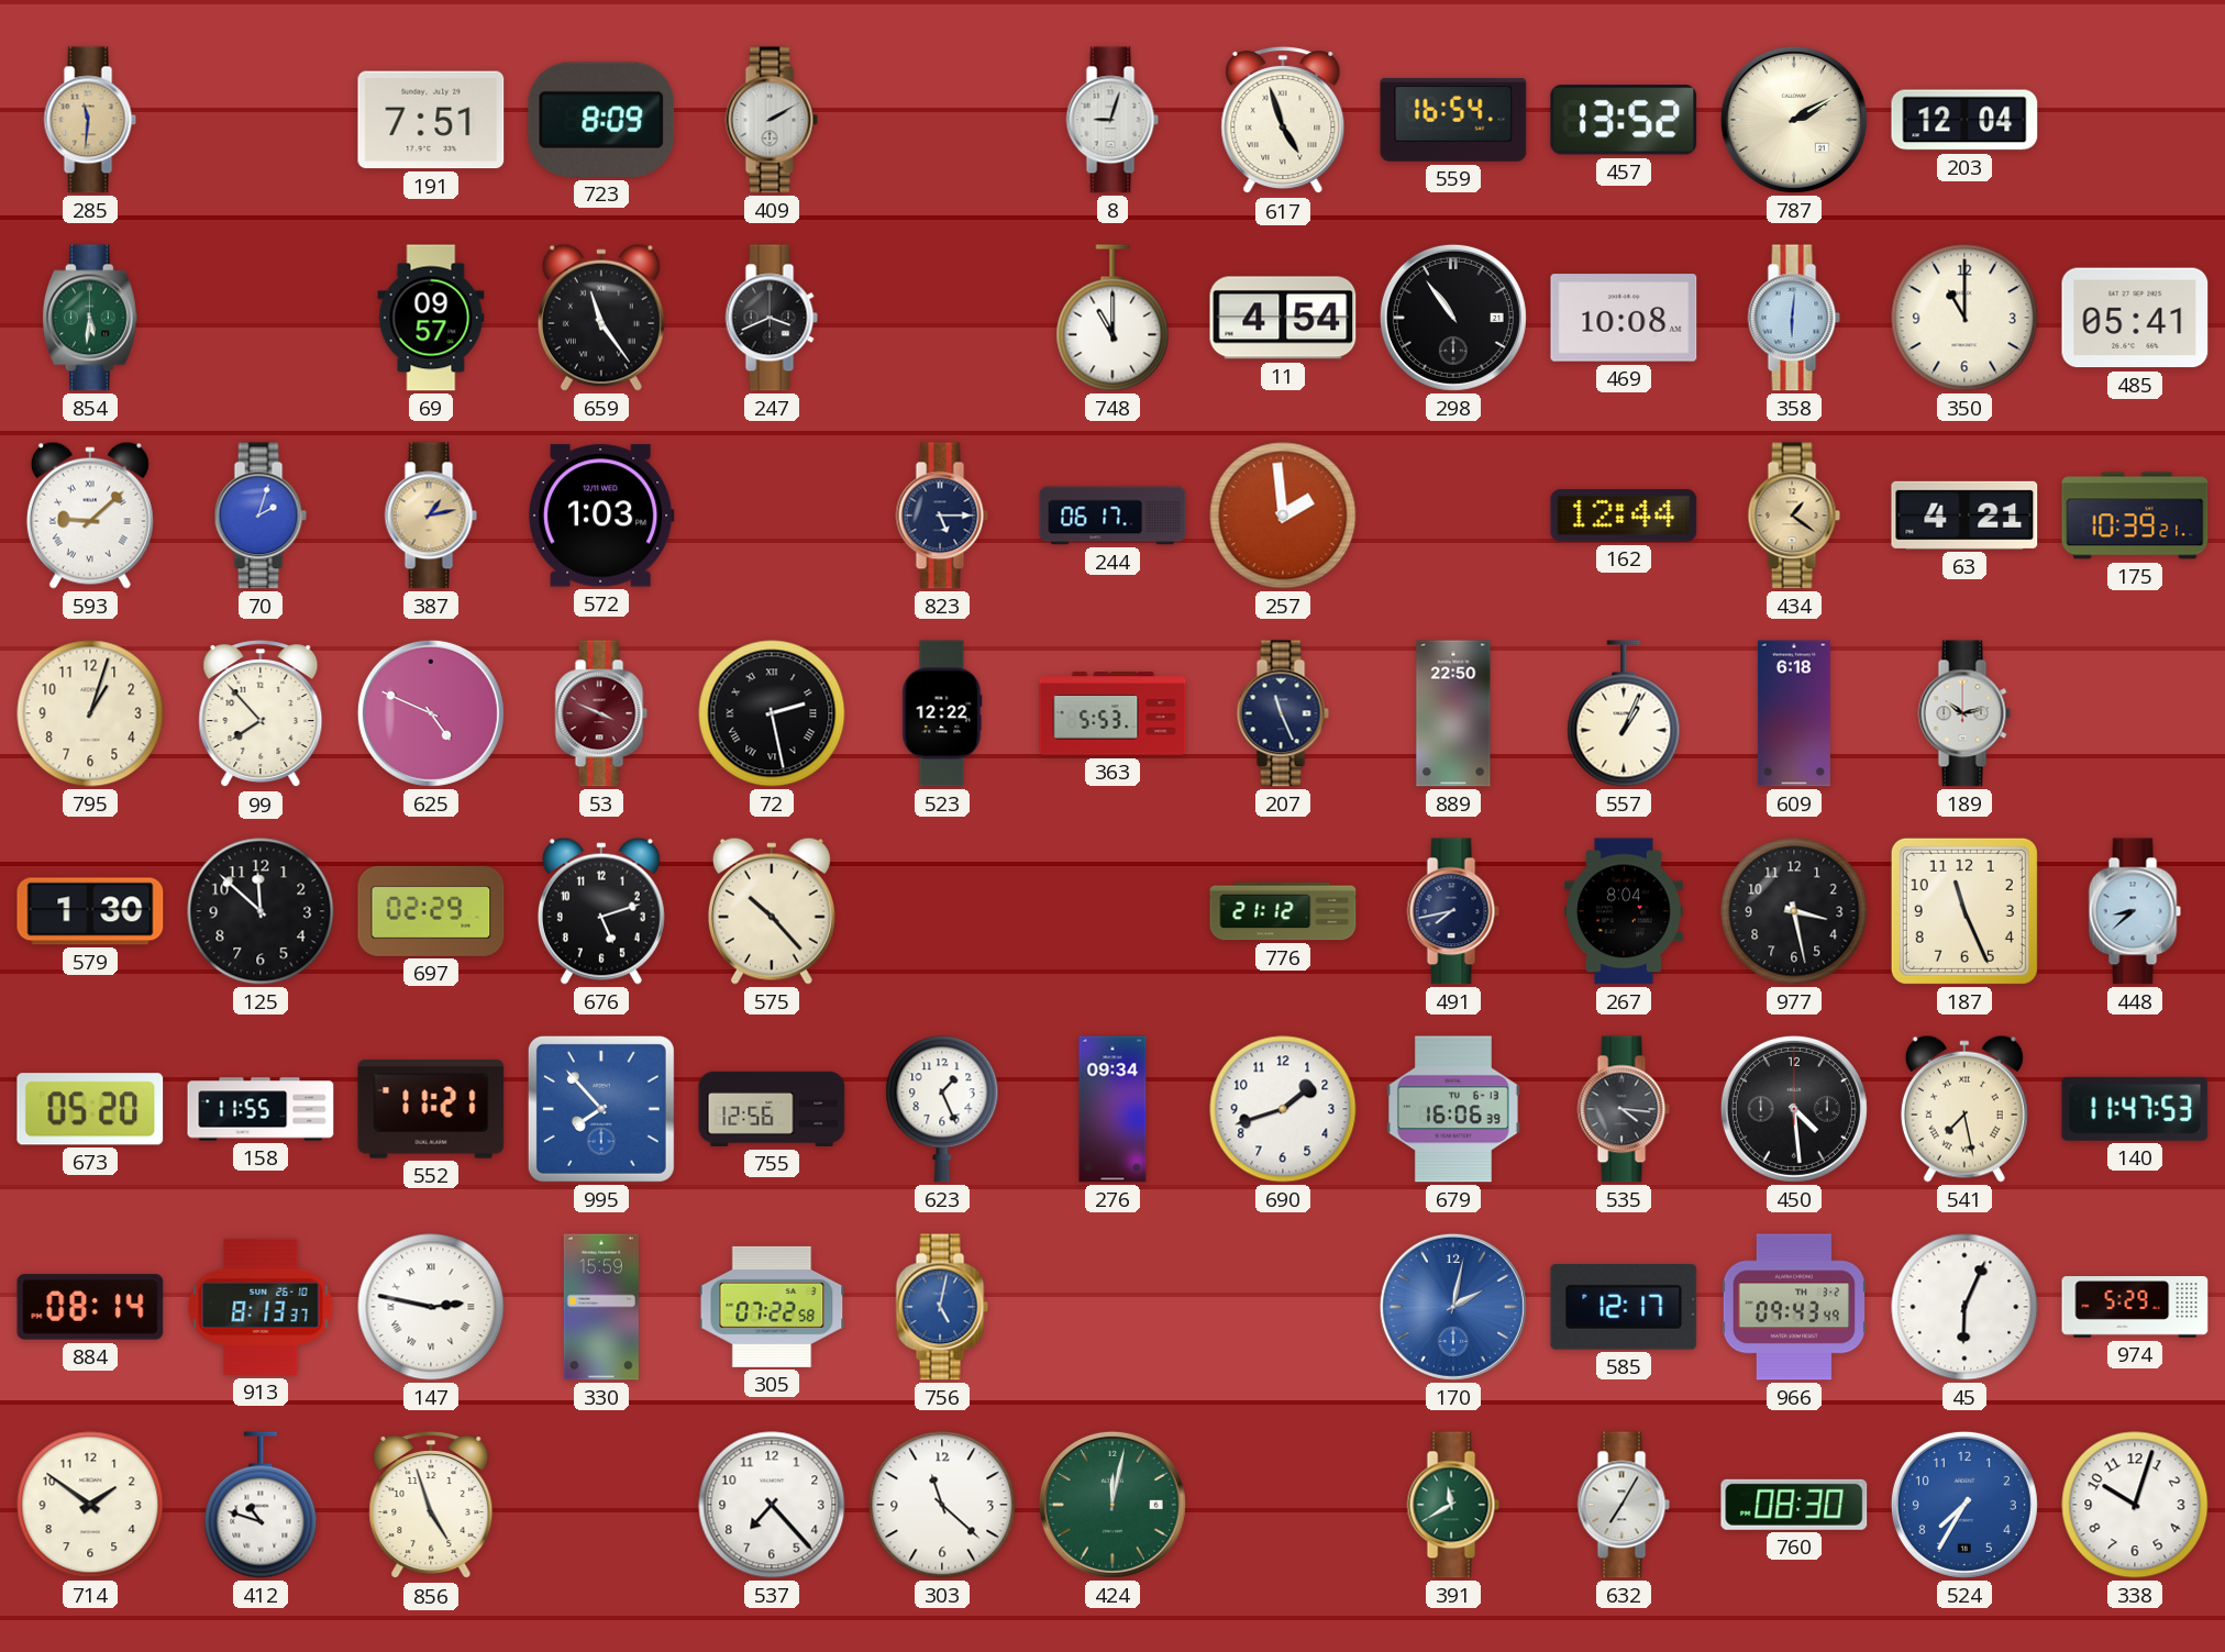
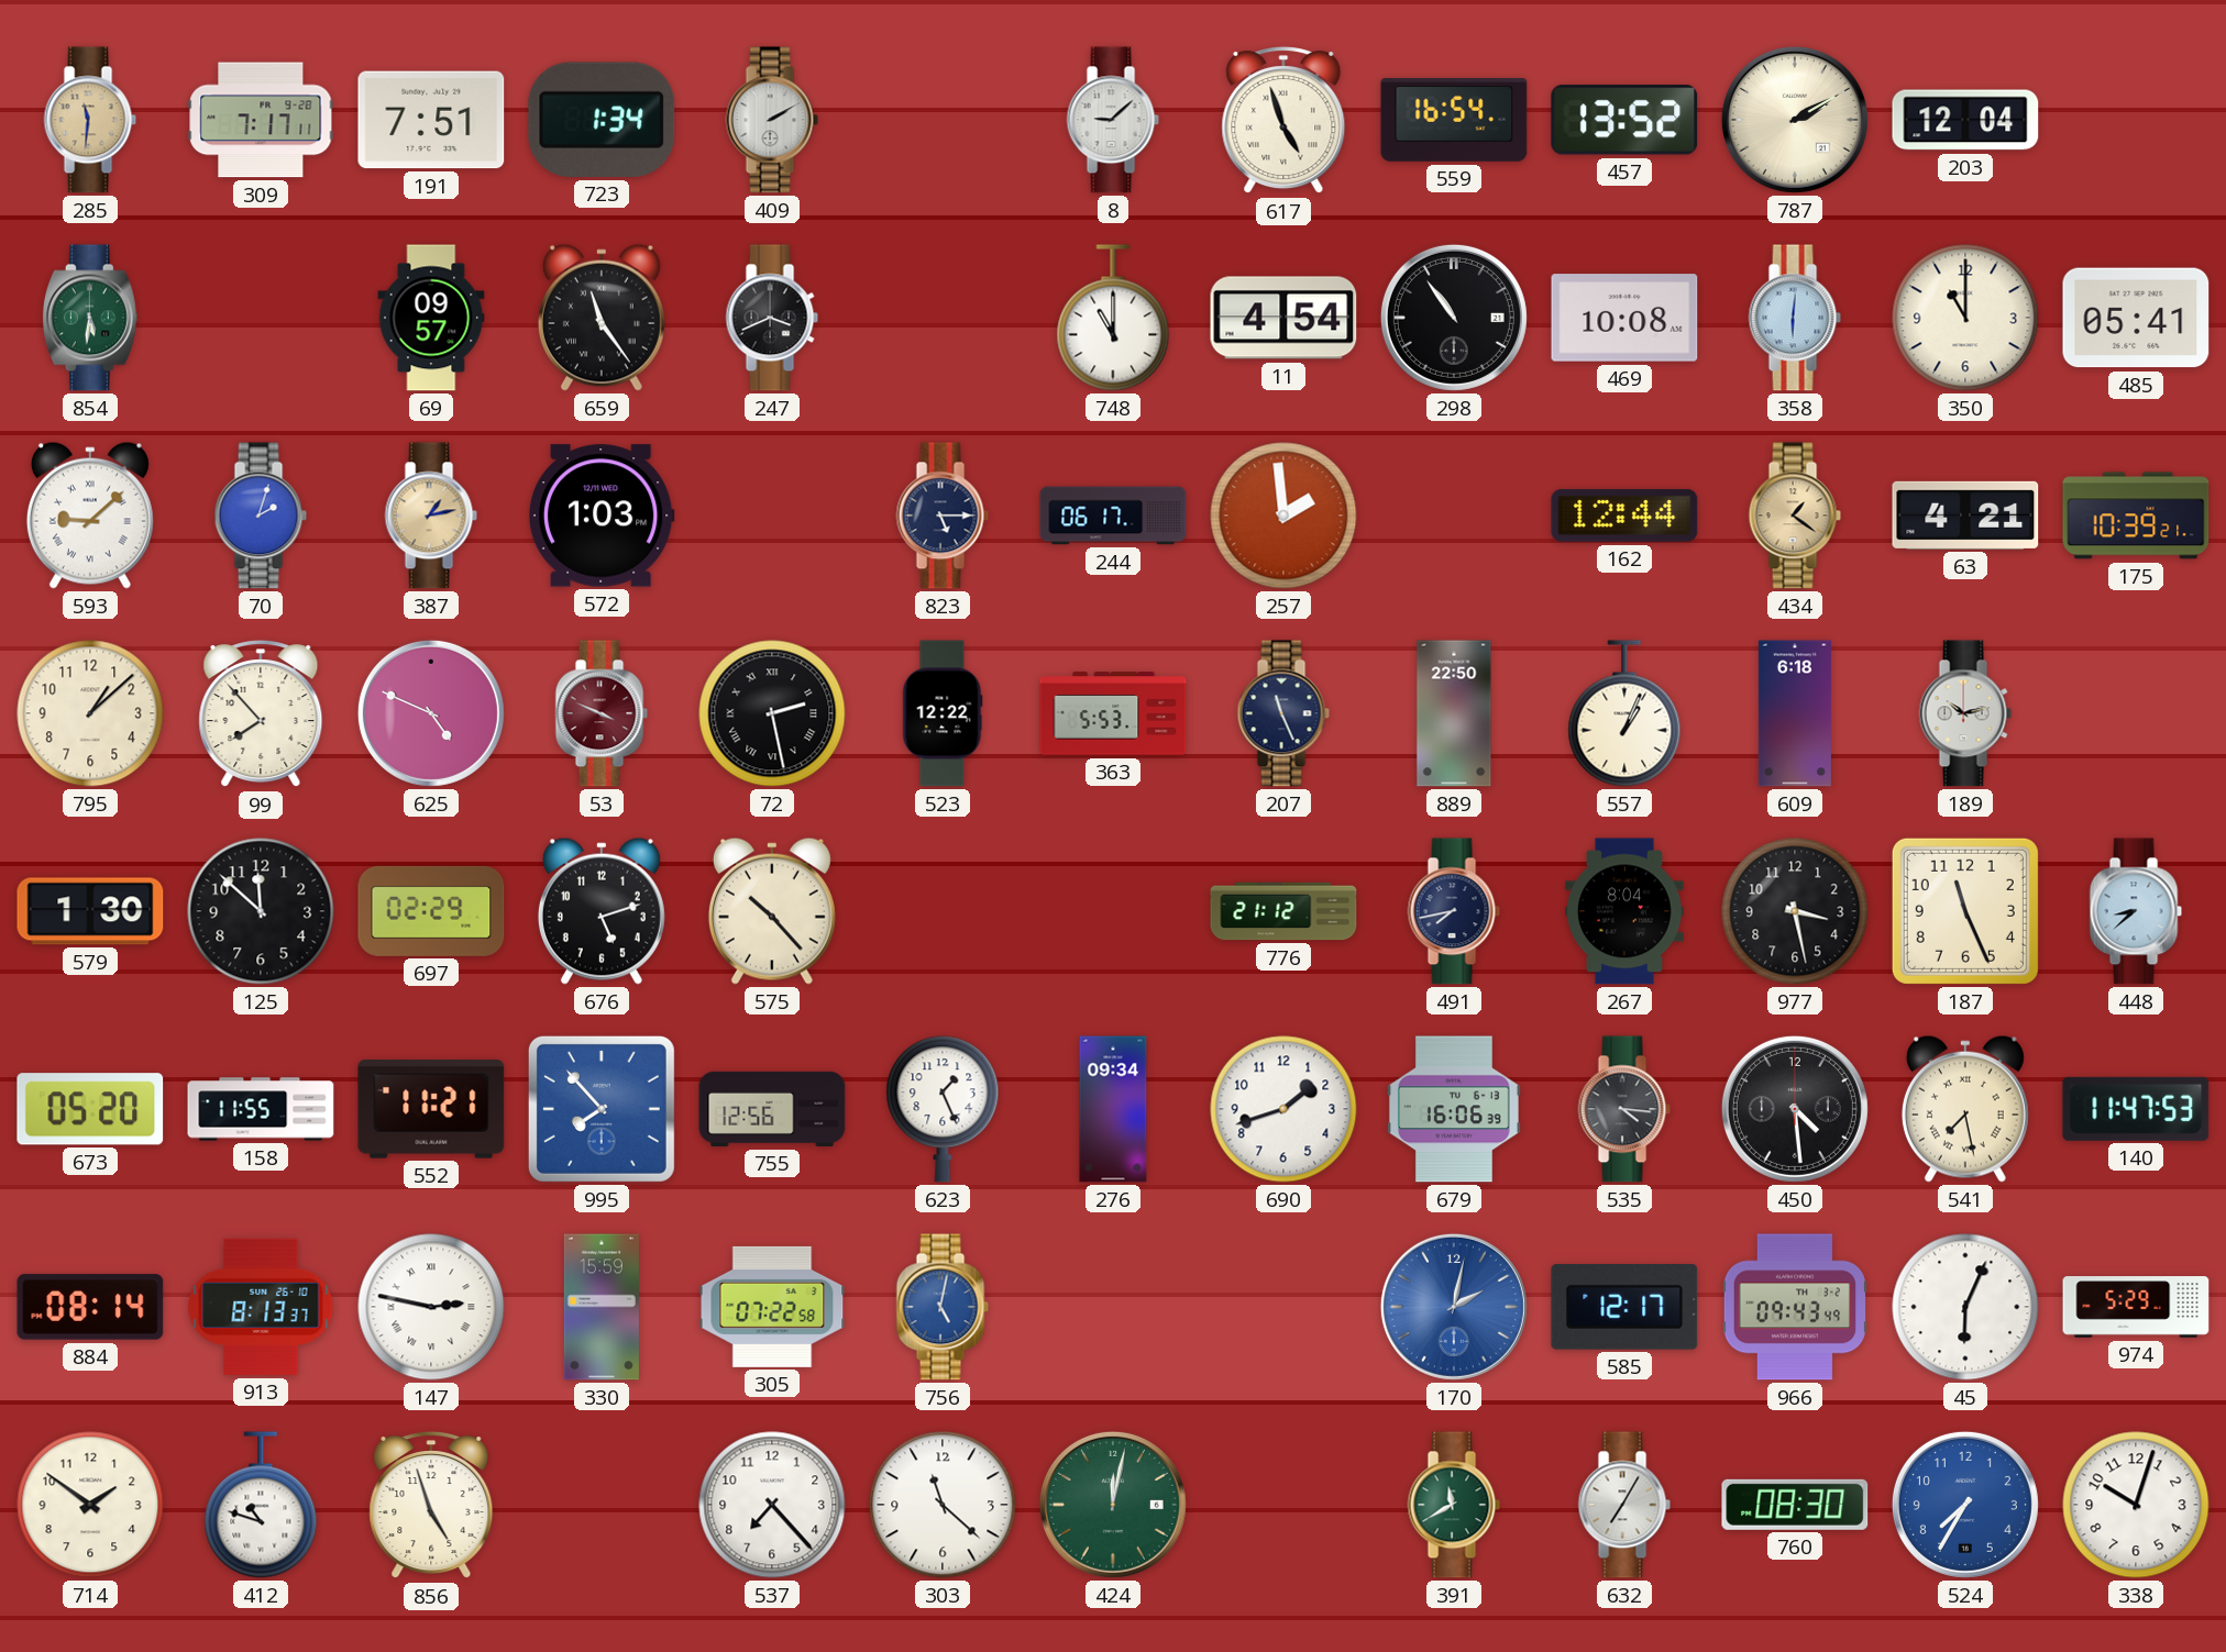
309: none -> 7:17 (261, 120)
723: 8:09 -> 1:34 (602, 120)
8: 9:03 -> 9:08 (1113, 120)
795: 1:03 -> 1:08 (90, 713)
